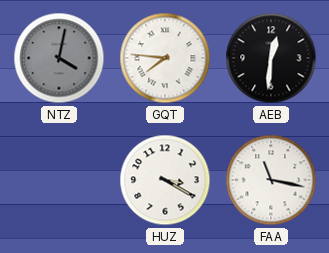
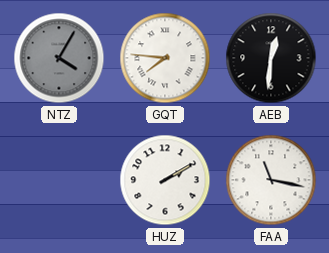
NTZ: 4:02 -> 4:05 (59, 58)
HUZ: 3:20 -> 2:10 (165, 180)
